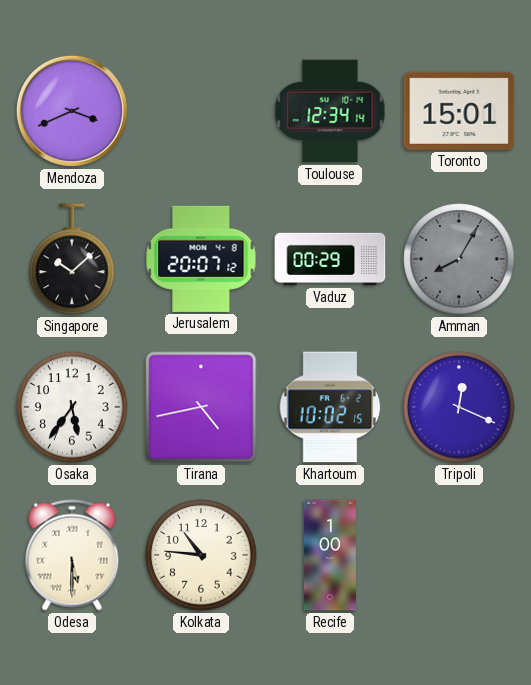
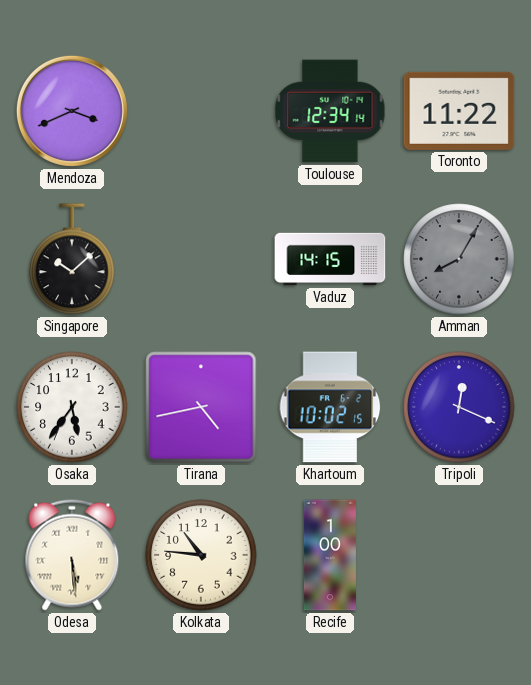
Toronto: 15:01 -> 11:22 (459, 111)
Jerusalem: 20:07 -> none (201, 259)
Vaduz: 00:29 -> 14:15 (330, 259)
Odesa: 5:30 -> 5:29 (72, 555)
